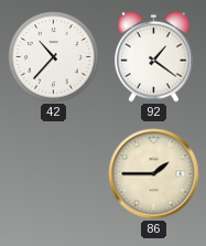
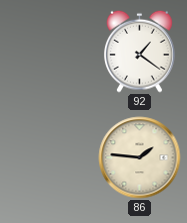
42: 10:37 -> none (54, 57)
86: 1:45 -> 1:46 (140, 158)
